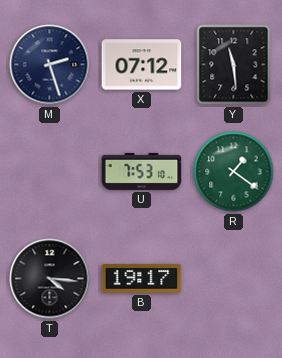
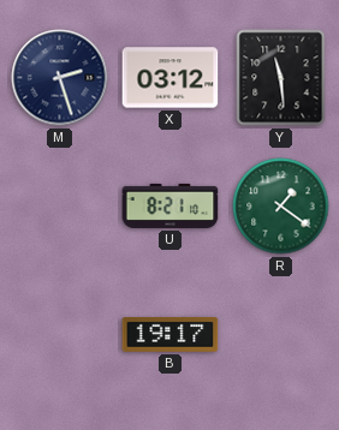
X: 07:12 -> 03:12 (171, 78)
U: 7:53 -> 8:21 (171, 205)
T: 4:16 -> none (50, 279)
